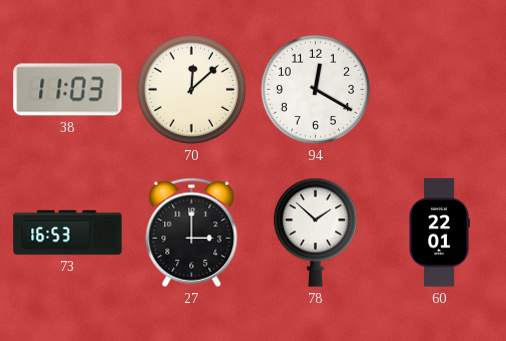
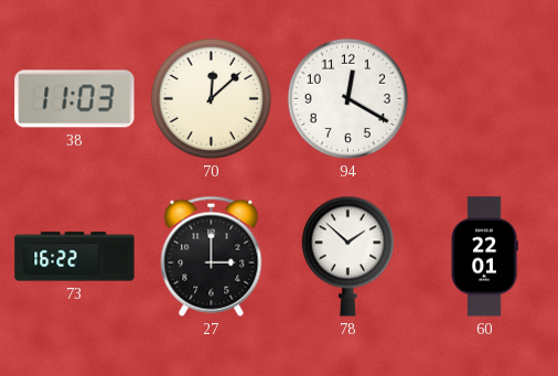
73: 16:53 -> 16:22 (75, 257)
